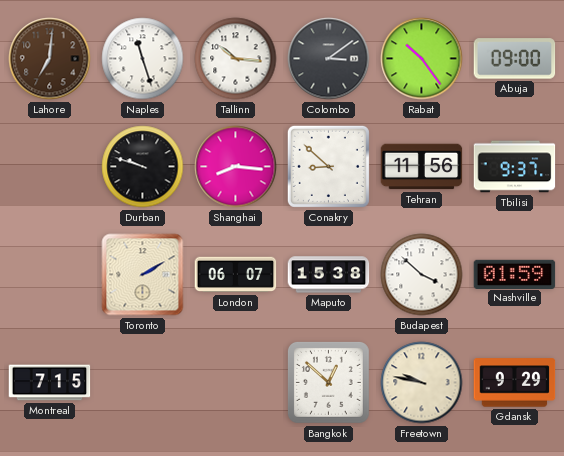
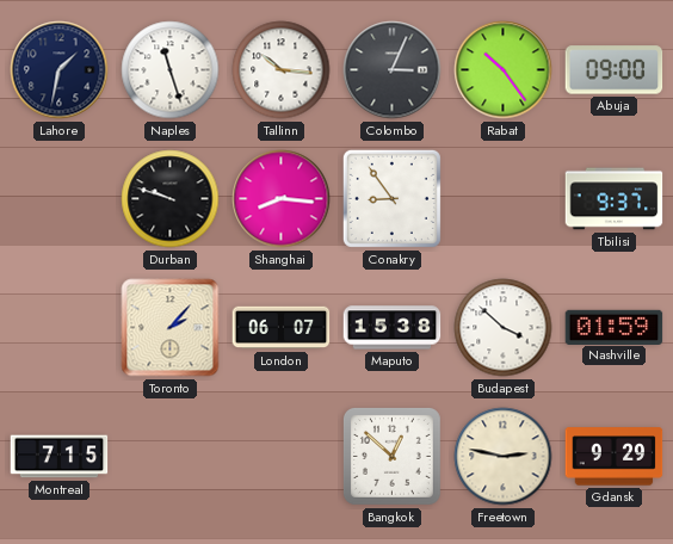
Lahore: 7:01 -> 1:32 (60, 70)
Lahore dial: brown -> navy (60, 70)
Colombo: 3:09 -> 3:04 (393, 70)
Conakry: 8:52 -> 8:54 (391, 198)
Tehran: 11:56 -> none (422, 167)
Toronto: 2:10 -> 2:07 (171, 328)
Freetown: 9:47 -> 2:47 (504, 457)
